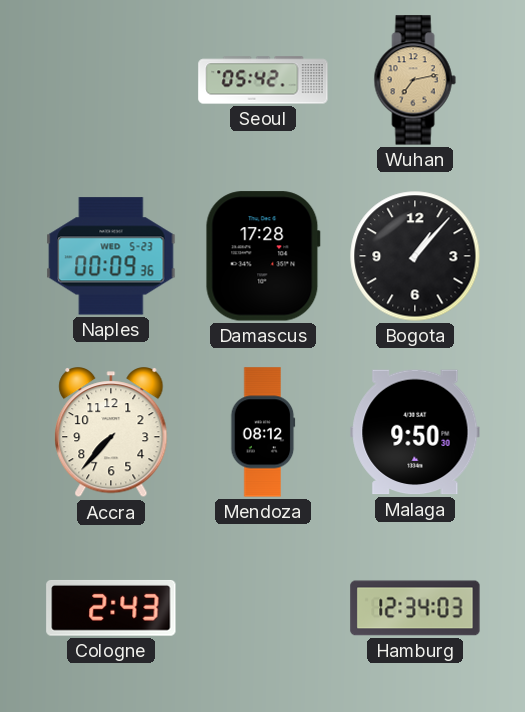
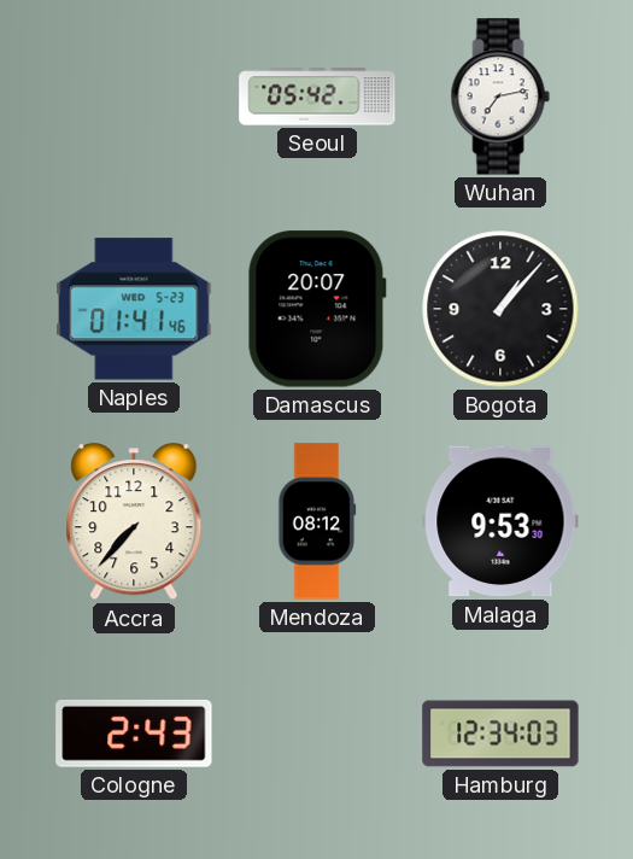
Wuhan dial: champagne -> white (500, 97)
Naples: 00:09 -> 01:41 (134, 309)
Damascus: 17:28 -> 20:07 (317, 309)
Malaga: 9:50 -> 9:53 (500, 521)
